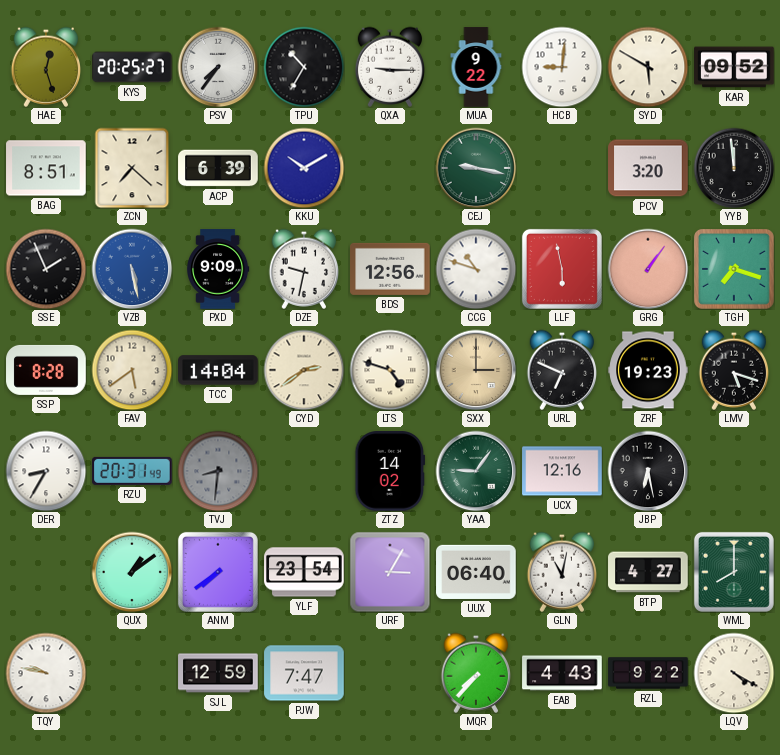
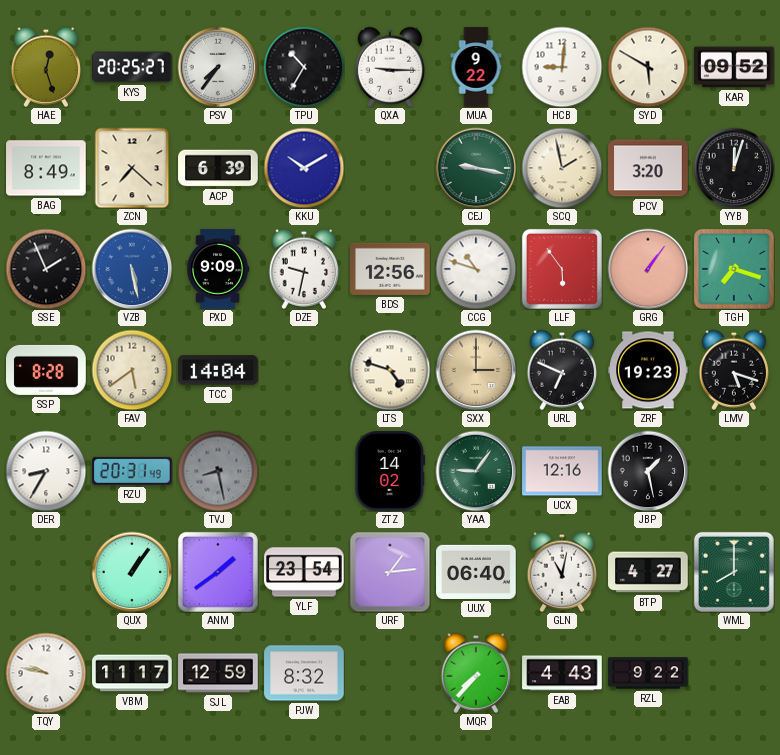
BAG: 8:51 -> 8:49 (46, 168)
SCQ: none -> 1:58 (562, 168)
YYB: 11:59 -> 12:03 (734, 168)
LLF: 5:58 -> 5:54 (562, 269)
CYD: 2:39 -> none (304, 370)
TVJ: 8:31 -> 8:28 (218, 471)
JBP: 6:28 -> 1:28 (648, 471)
QUX: 1:09 -> 1:06 (132, 572)
ANM: 7:39 -> 1:39 (218, 572)
URF: 3:05 -> 1:14 (390, 572)
VBM: none -> 11:17 (132, 673)
PJW: 7:47 -> 8:32 (304, 673)
LQV: 4:20 -> none (734, 673)
